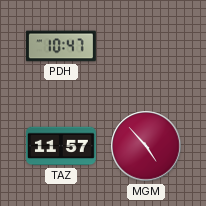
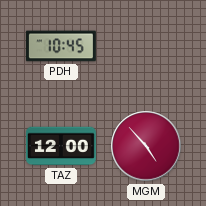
PDH: 10:47 -> 10:45 (61, 46)
TAZ: 11:57 -> 12:00 (61, 146)
